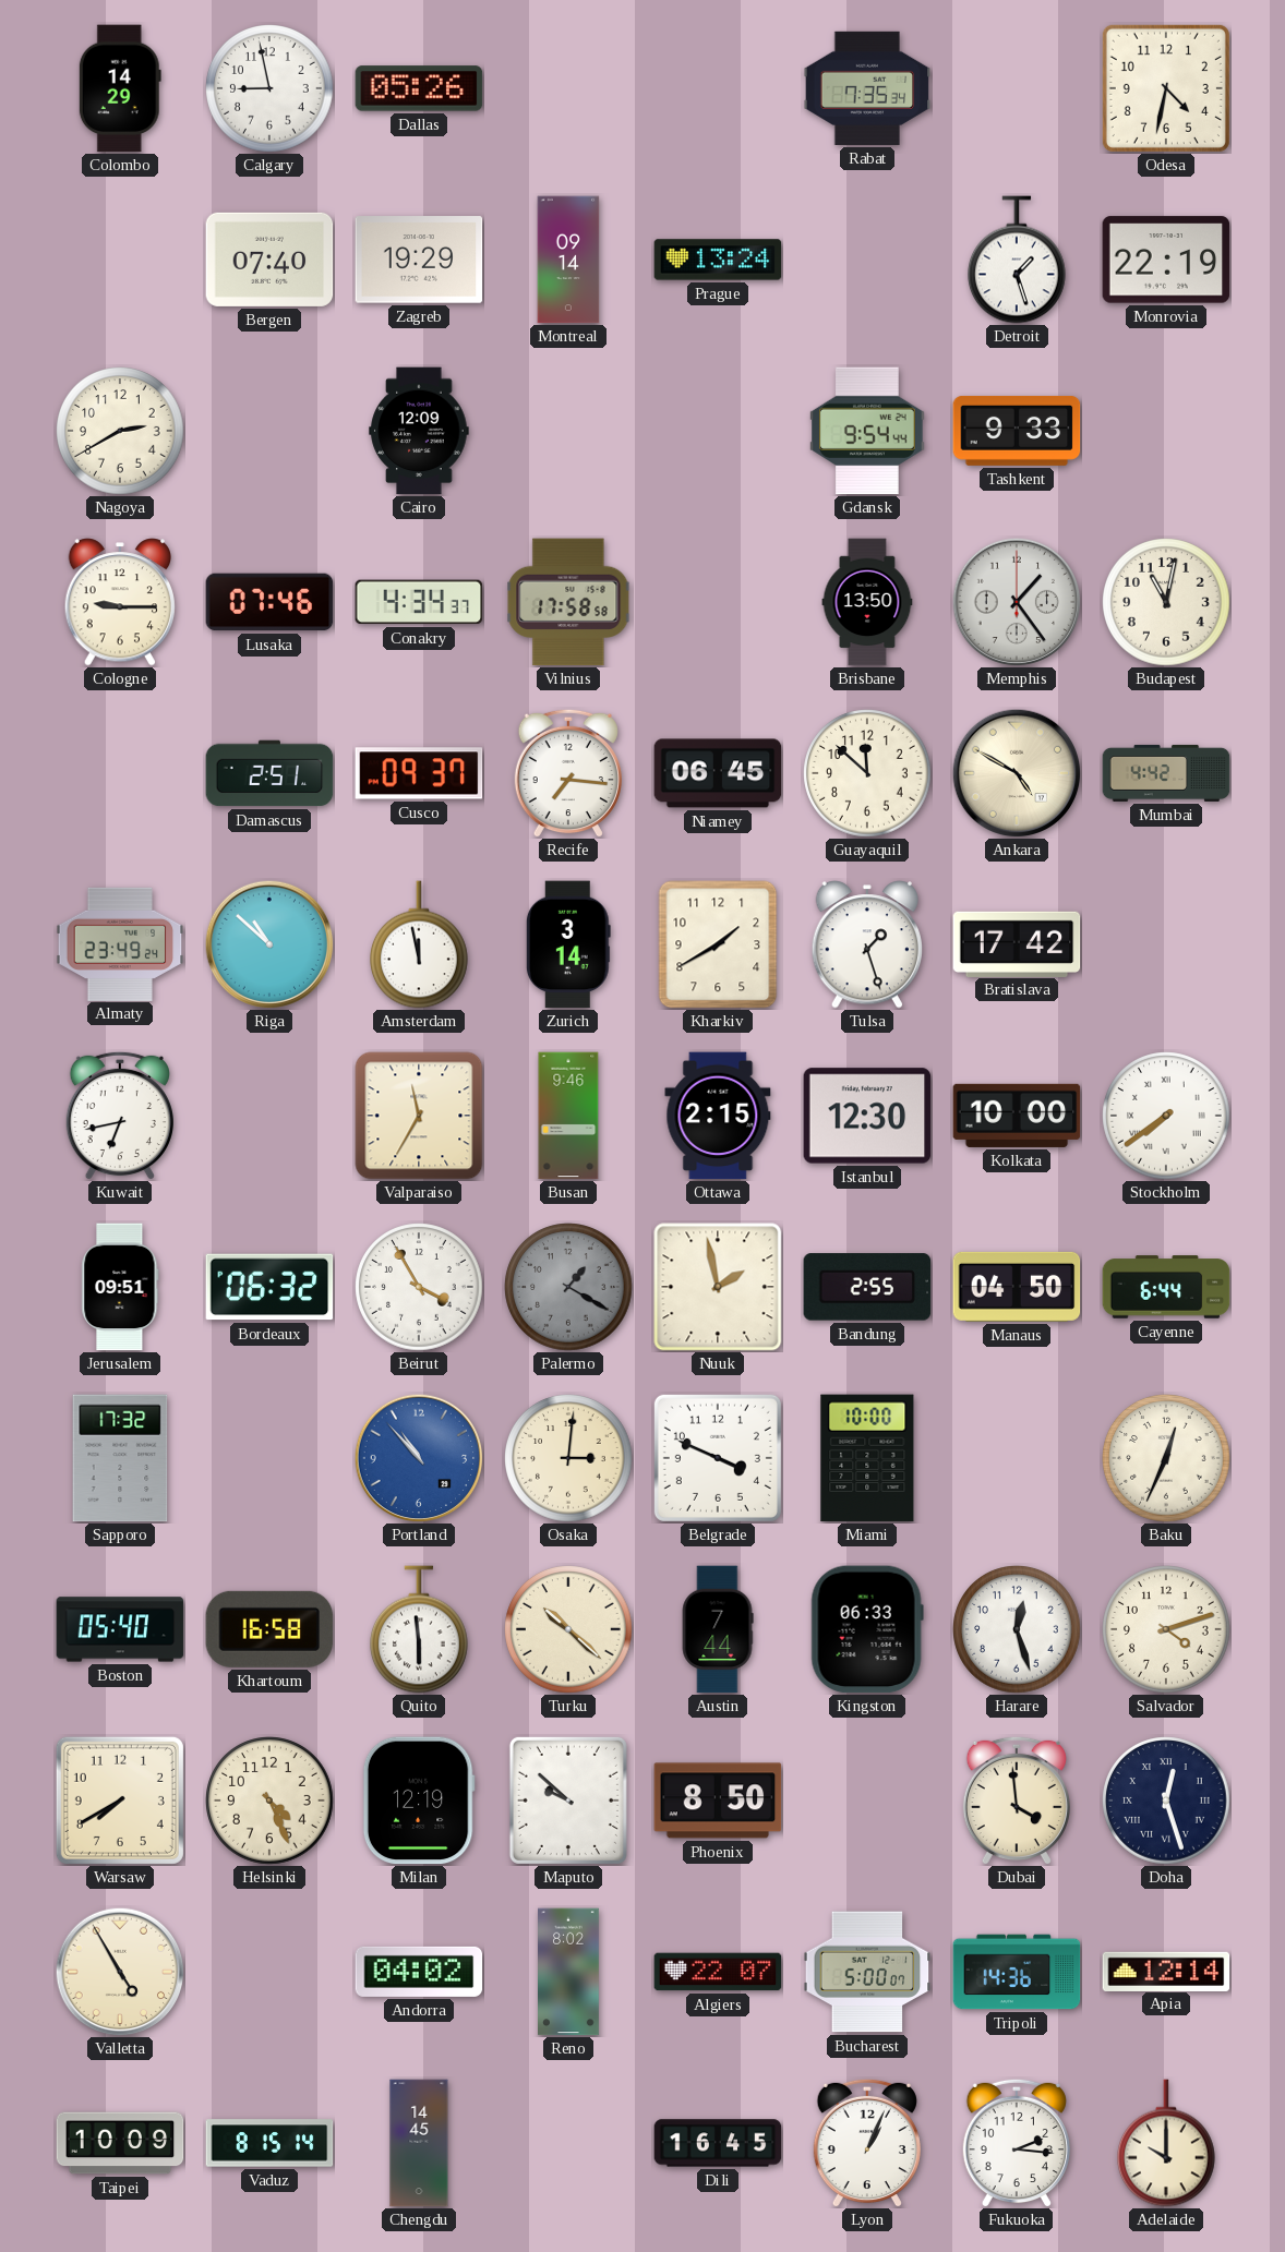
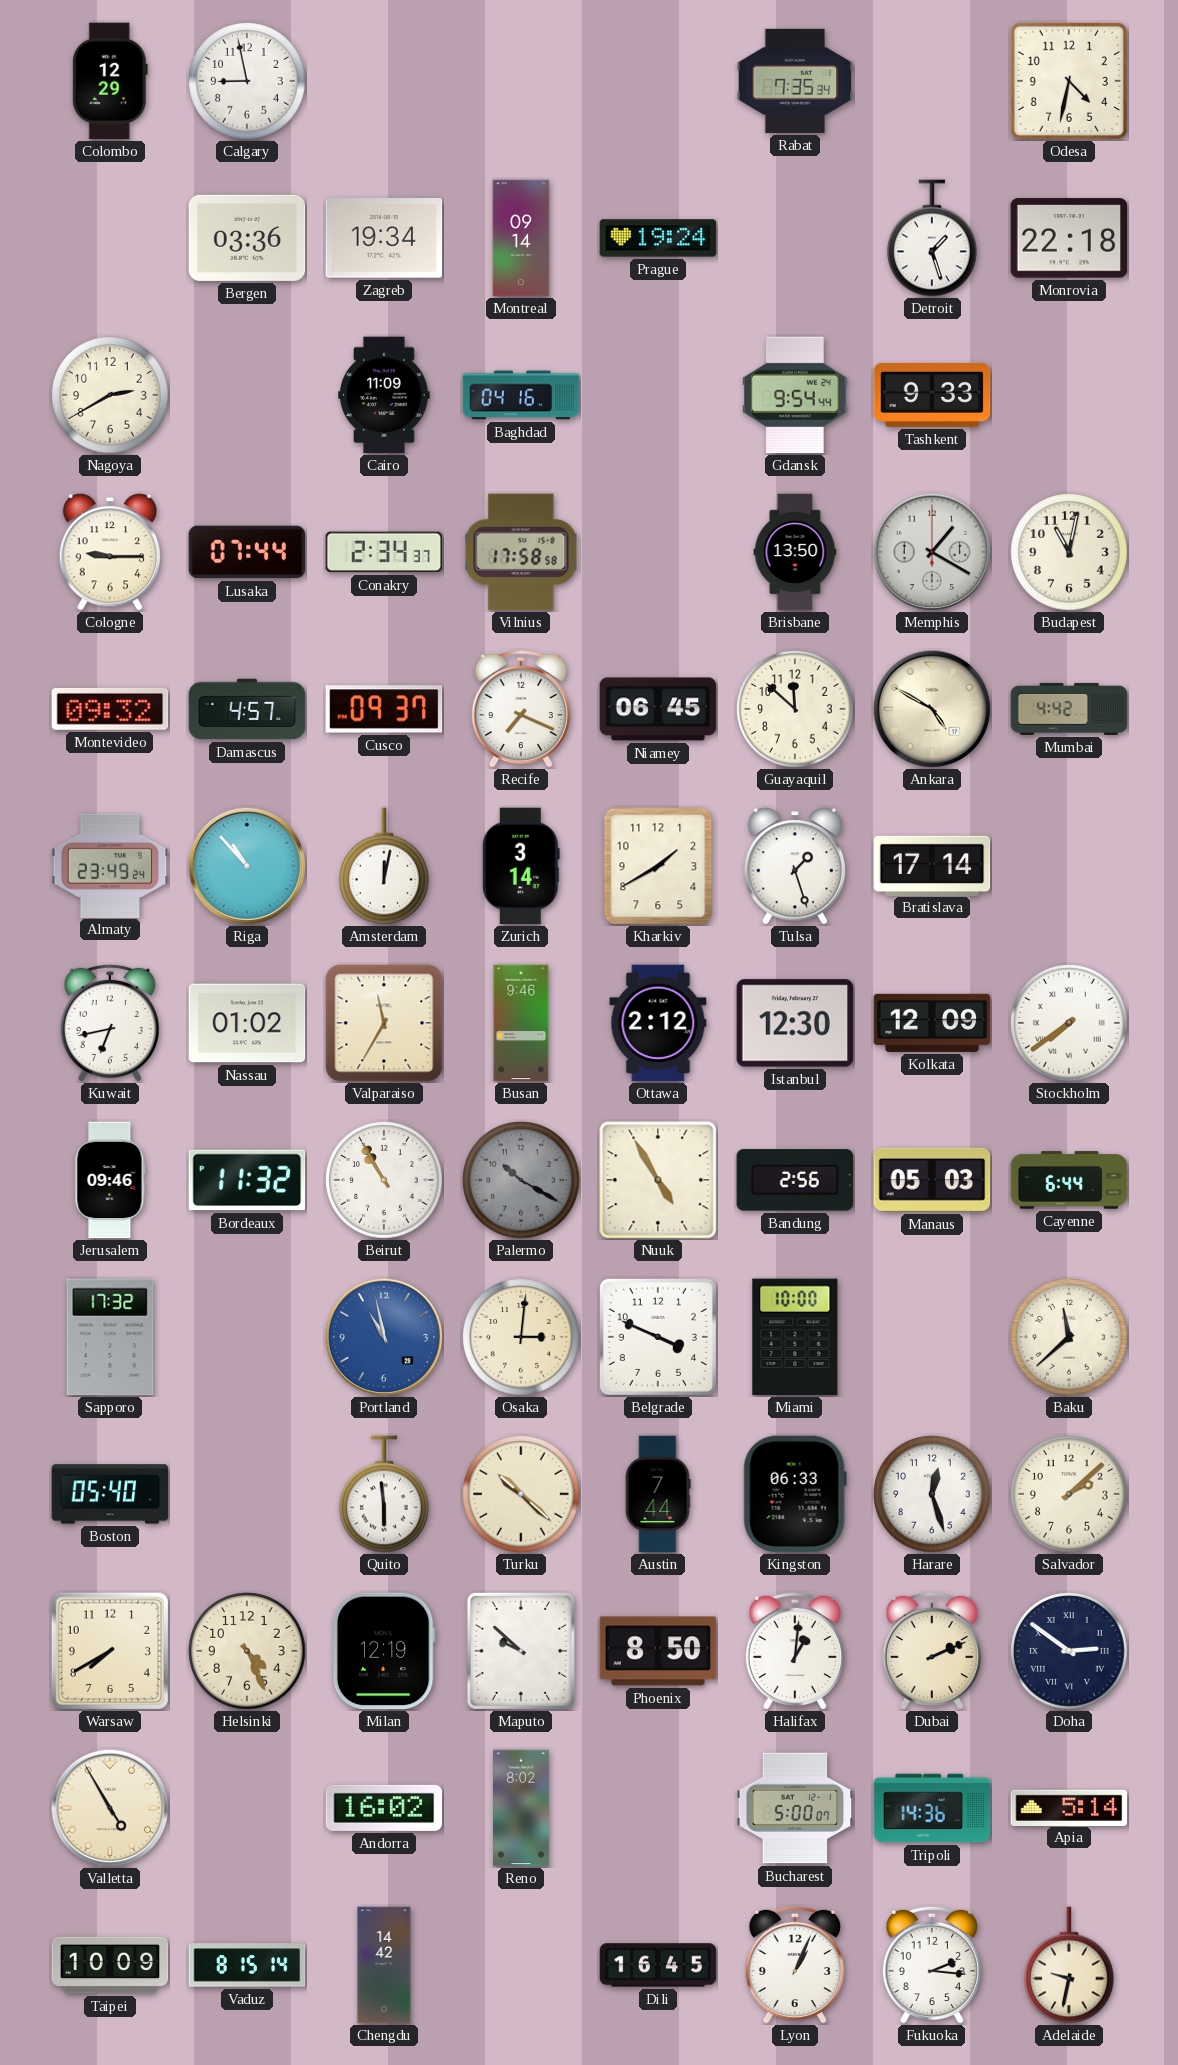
Colombo: 14:29 -> 12:29 (110, 81)
Dallas: 05:26 -> none (419, 88)
Bergen: 07:40 -> 03:36 (247, 238)
Zagreb: 19:29 -> 19:34 (384, 238)
Prague: 13:24 -> 19:24 (658, 238)
Monrovia: 22:19 -> 22:18 (1069, 238)
Cairo: 12:09 -> 11:09 (384, 395)
Baghdad: none -> 04:16 (521, 395)
Lusaka: 07:46 -> 07:44 (247, 552)
Conakry: 4:34 -> 2:34 (384, 552)
Memphis: 1:24 -> 1:20 (932, 552)
Montevideo: none -> 09:32 (110, 709)
Damascus: 2:51 -> 4:57 (247, 709)
Recife: 7:16 -> 7:19 (521, 709)
Riga: 10:52 -> 10:53 (247, 866)
Amsterdam: 11:58 -> 12:02 (385, 866)
Bratislava: 17:42 -> 17:14 (932, 865)
Nassau: none -> 01:02 (247, 1023)
Ottawa: 2:15 -> 2:12 (658, 1023)
Kolkata: 10:00 -> 12:09 (932, 1023)
Jerusalem: 09:51 -> 09:46 (110, 1180)
Bordeaux: 06:32 -> 11:32 (247, 1180)
Beirut: 3:55 -> 10:55 (384, 1180)
Palermo: 1:20 -> 10:20 (521, 1180)
Nuuk: 1:58 -> 4:55 (658, 1180)
Bandung: 2:55 -> 2:56 (795, 1180)
Manaus: 04:50 -> 05:03 (932, 1180)
Portland: 10:53 -> 10:58 (384, 1337)
Baku: 12:34 -> 11:38 (1069, 1337)
Khartoum: 16:58 -> none (269, 1629)
Salvador: 4:12 -> 2:08 (1069, 1494)
Halifax: none -> 1:01 (795, 1651)
Dubai: 3:59 -> 2:11 (932, 1651)
Doha: 12:27 -> 2:51 (1069, 1651)
Andorra: 04:02 -> 16:02 (384, 1808)
Algiers: 22:07 -> none (718, 1972)
Apia: 12:14 -> 5:14 (1069, 1807)
Chengdu: 14:45 -> 14:42 (384, 1965)
Adelaide: 10:00 -> 9:32 (1070, 1965)
